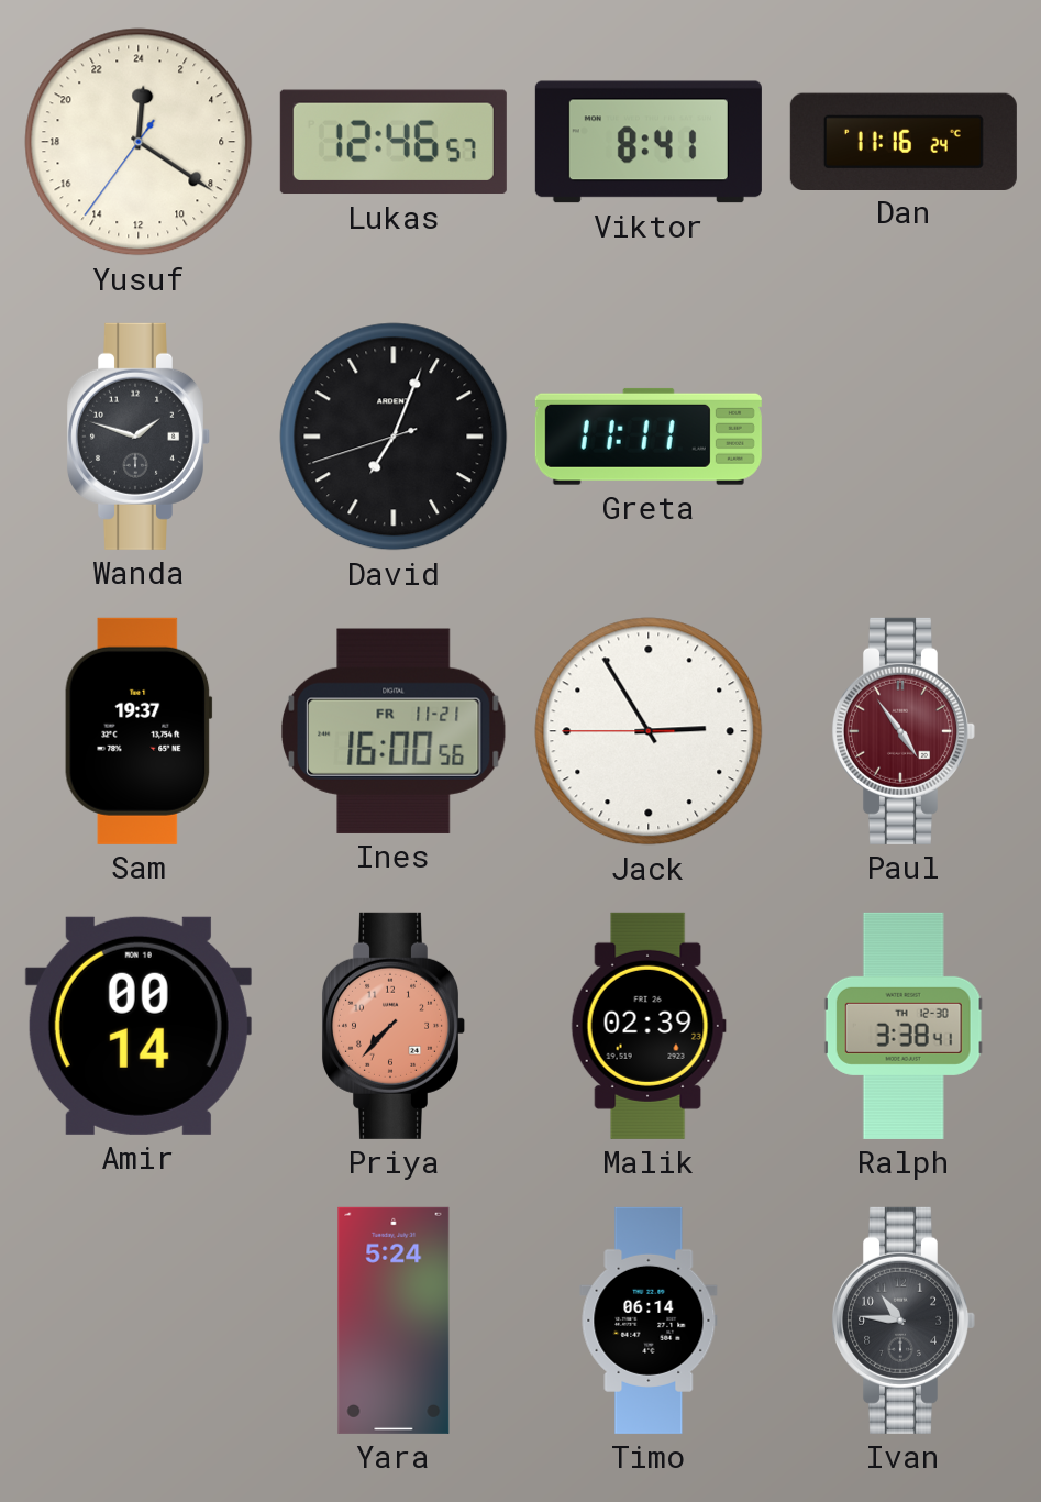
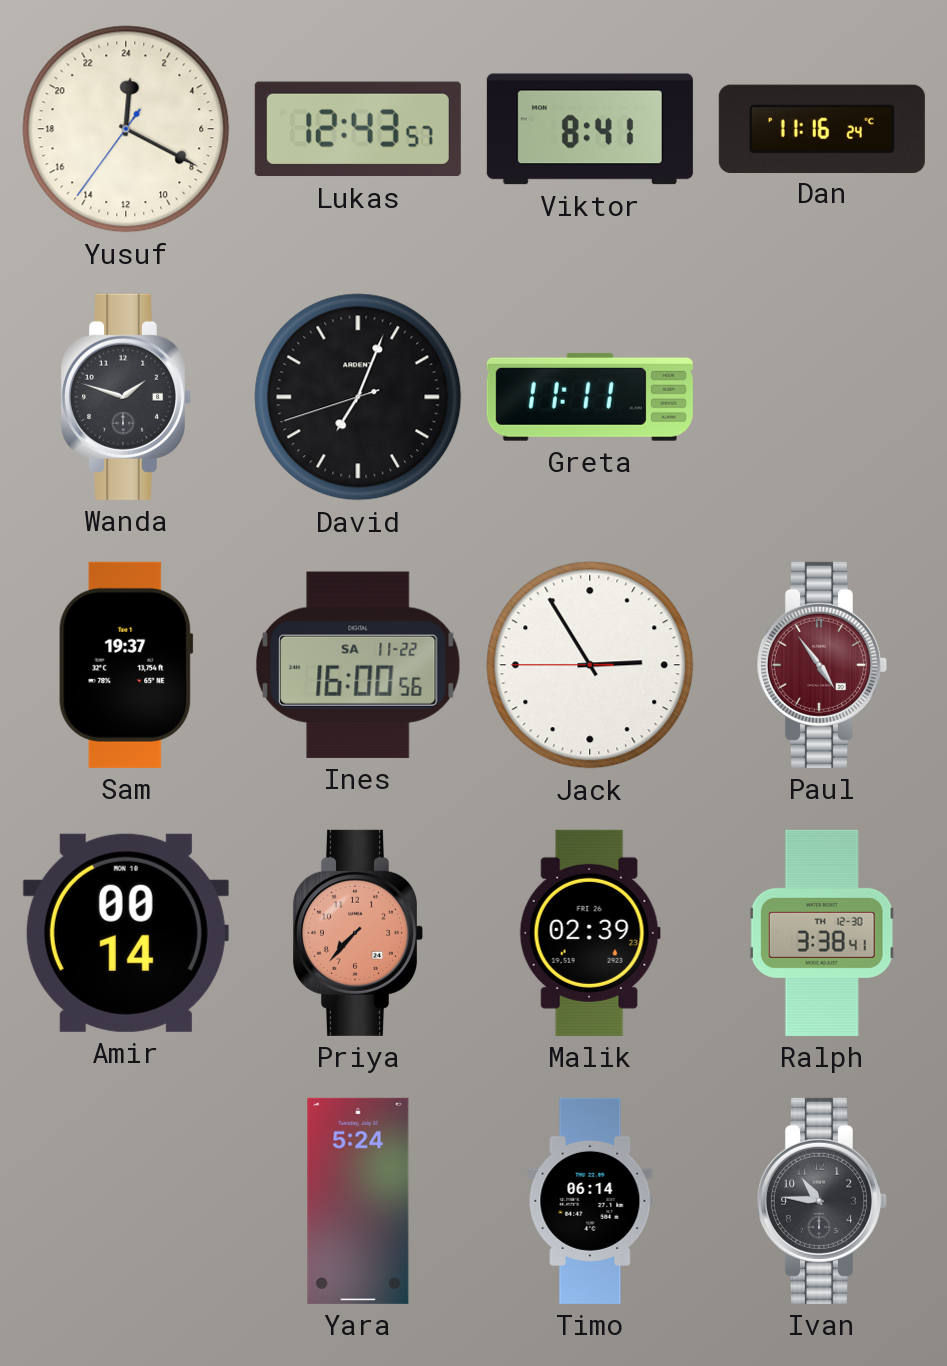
Yusuf: 0:20 -> 0:19 (126, 129)
Lukas: 12:46 -> 12:43 (358, 129)
Ines date: FR 11-21 -> SA 11-22 (358, 665)
